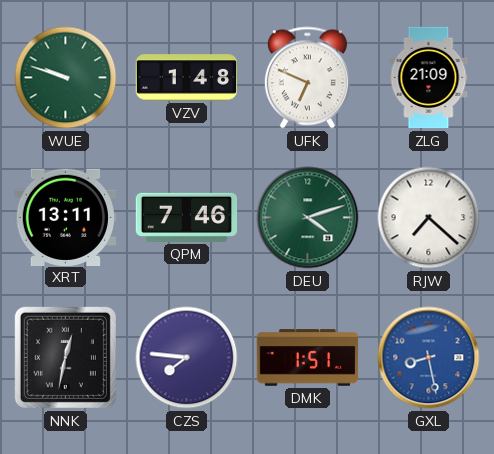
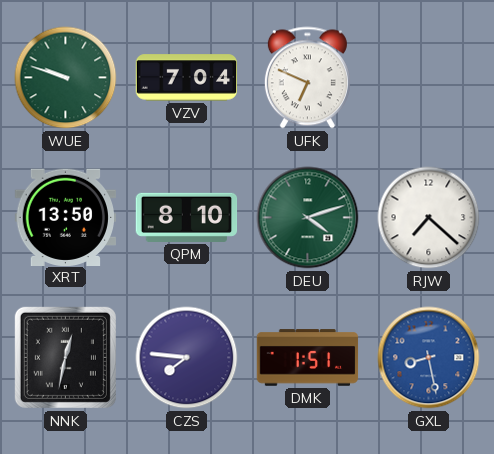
VZV: 1:48 -> 7:04 (187, 78)
ZLG: 21:09 -> none (429, 78)
XRT: 13:11 -> 13:50 (65, 217)
QPM: 7:46 -> 8:10 (187, 217)
